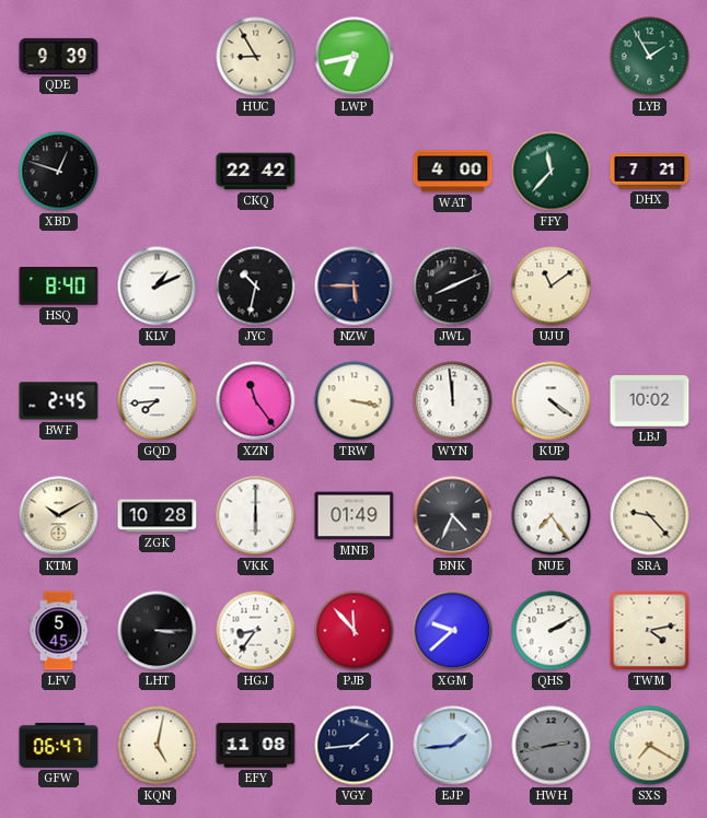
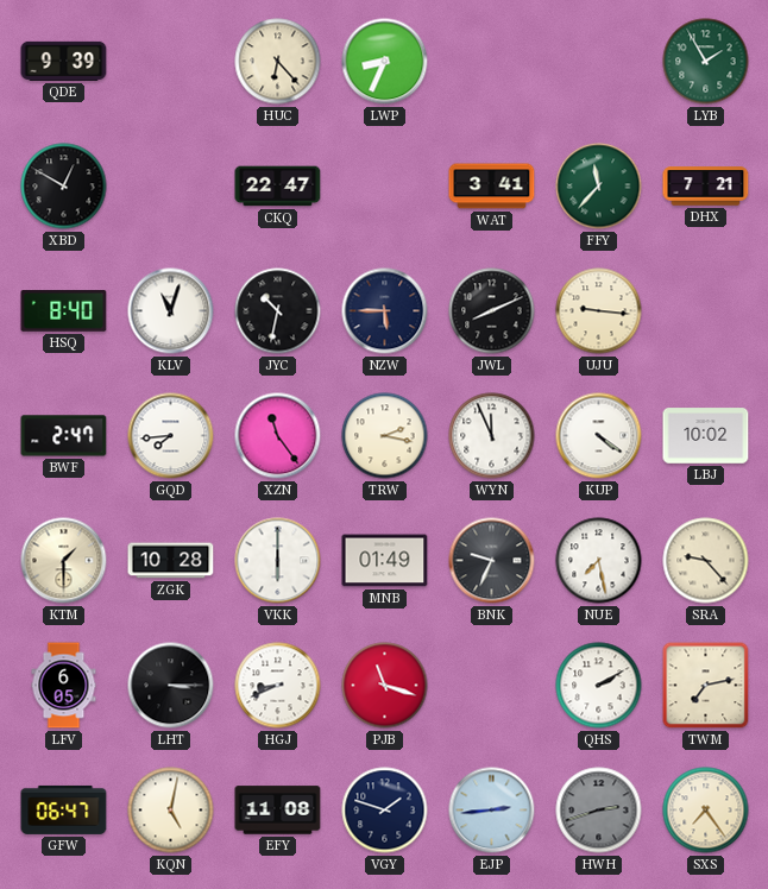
HUC: 8:55 -> 6:23 (278, 62)
LWP: 6:43 -> 8:34 (385, 62)
XBD: 12:48 -> 12:50 (64, 187)
CKQ: 22:42 -> 22:47 (278, 187)
WAT: 4:00 -> 3:41 (492, 187)
KLV: 1:11 -> 11:03 (171, 311)
UJU: 11:09 -> 9:16 (599, 311)
BWF: 2:45 -> 2:47 (64, 436)
TRW: 3:17 -> 2:17 (385, 436)
WYN: 11:59 -> 11:56 (492, 436)
KTM: 10:10 -> 1:30 (64, 561)
BNK: 4:34 -> 9:34 (492, 561)
NUE: 7:24 -> 7:28 (599, 561)
LFV: 5:45 -> 6:05 (64, 686)
HGJ: 8:36 -> 8:41 (278, 686)
PJB: 11:53 -> 11:18 (385, 686)
XGM: 9:38 -> none (453, 631)
TWM: 4:13 -> 7:13 (706, 686)
VGY: 1:44 -> 1:48 (385, 811)
EJP: 1:44 -> 2:44 (492, 811)
HWH: 2:43 -> 2:42 (599, 811)
SXS: 7:20 -> 7:24 (706, 811)
